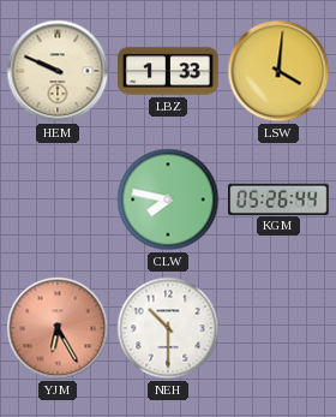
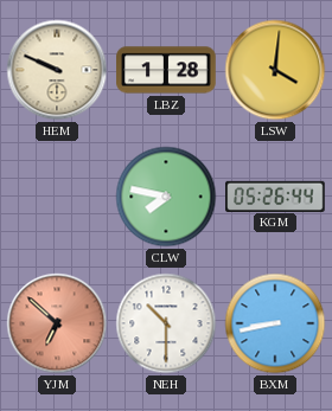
LBZ: 1:33 -> 1:28 (166, 70)
YJM: 6:25 -> 6:52 (57, 323)
BXM: none -> 8:43 (275, 323)
